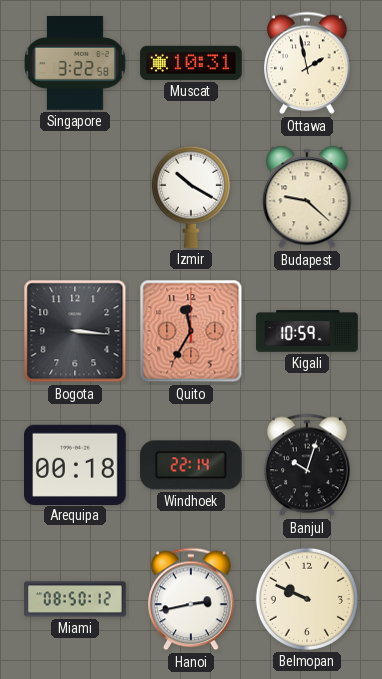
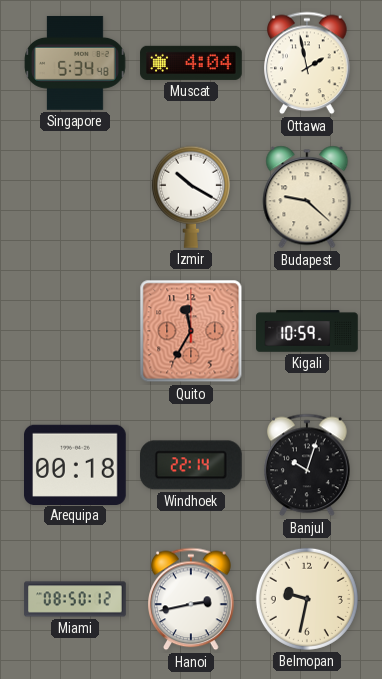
Singapore: 3:22 -> 5:34 (75, 63)
Muscat: 10:31 -> 4:04 (191, 63)
Bogota: 3:16 -> none (75, 331)
Belmopan: 9:49 -> 9:32 (307, 599)
